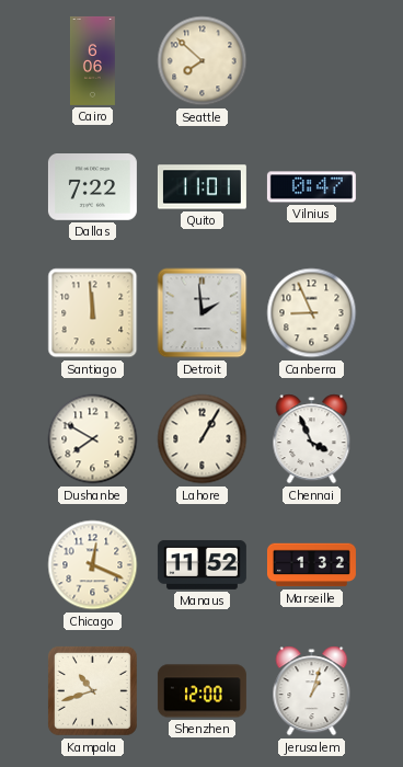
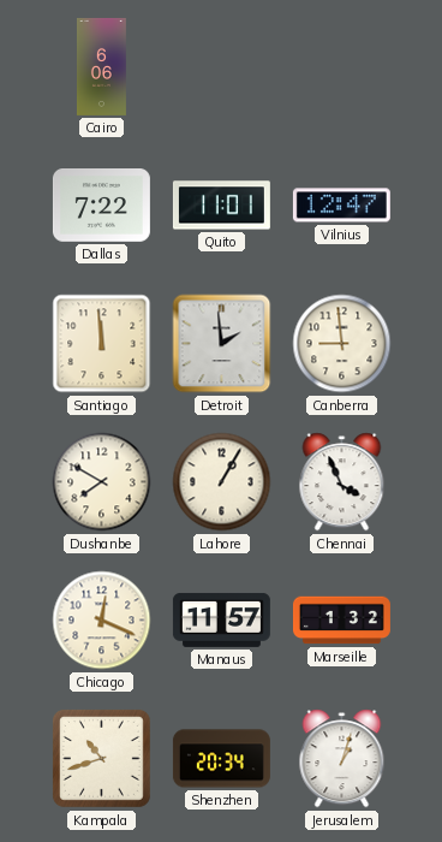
Seattle: 7:52 -> none (203, 61)
Vilnius: 0:47 -> 12:47 (341, 206)
Canberra: 8:56 -> 8:59 (342, 344)
Manaus: 11:52 -> 11:57 (221, 619)
Shenzhen: 12:00 -> 20:34 (221, 759)
